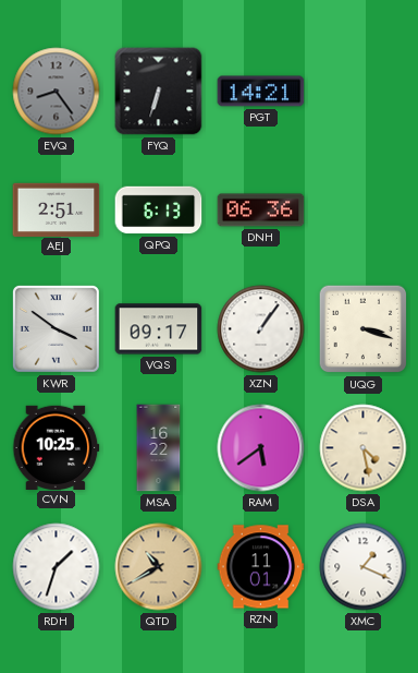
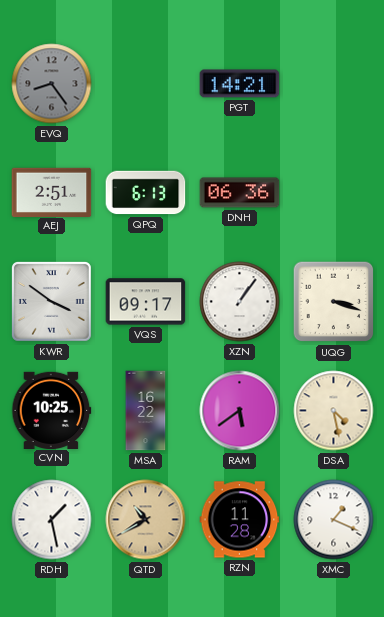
FYQ: 6:33 -> none (159, 92)
RDH: 1:33 -> 1:28 (52, 520)
RZN: 11:01 -> 11:28 (240, 520)
